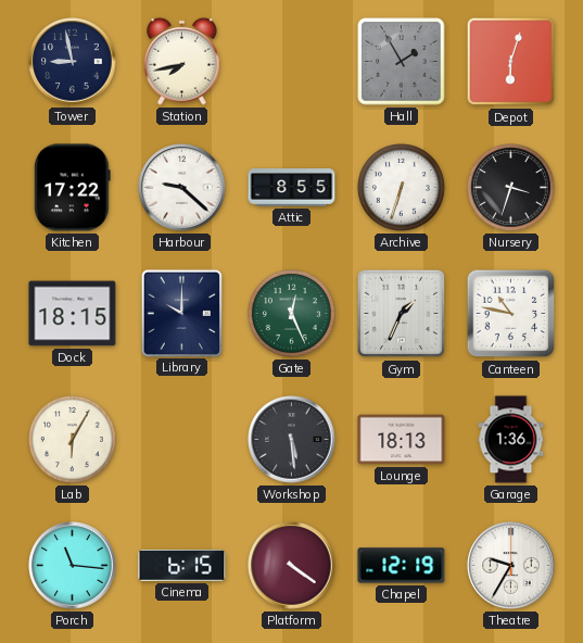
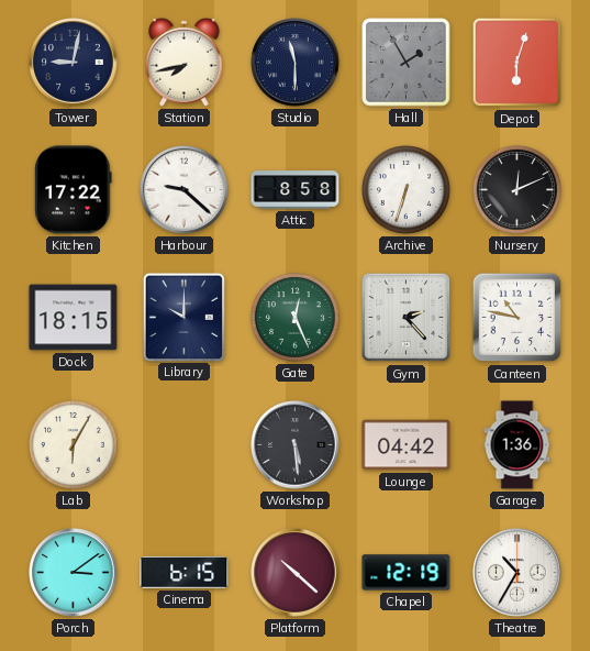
Tower: 8:58 -> 9:02 (74, 63)
Studio: none -> 11:30 (296, 63)
Attic: 8:55 -> 8:58 (296, 190)
Nursery: 3:33 -> 12:11 (517, 190)
Gym: 1:34 -> 2:23 (407, 318)
Lounge: 18:13 -> 04:42 (407, 445)
Porch: 11:16 -> 3:09 (74, 573)
Platform: 4:21 -> 10:22 (296, 573)
Theatre: 9:35 -> 10:35 (517, 573)
